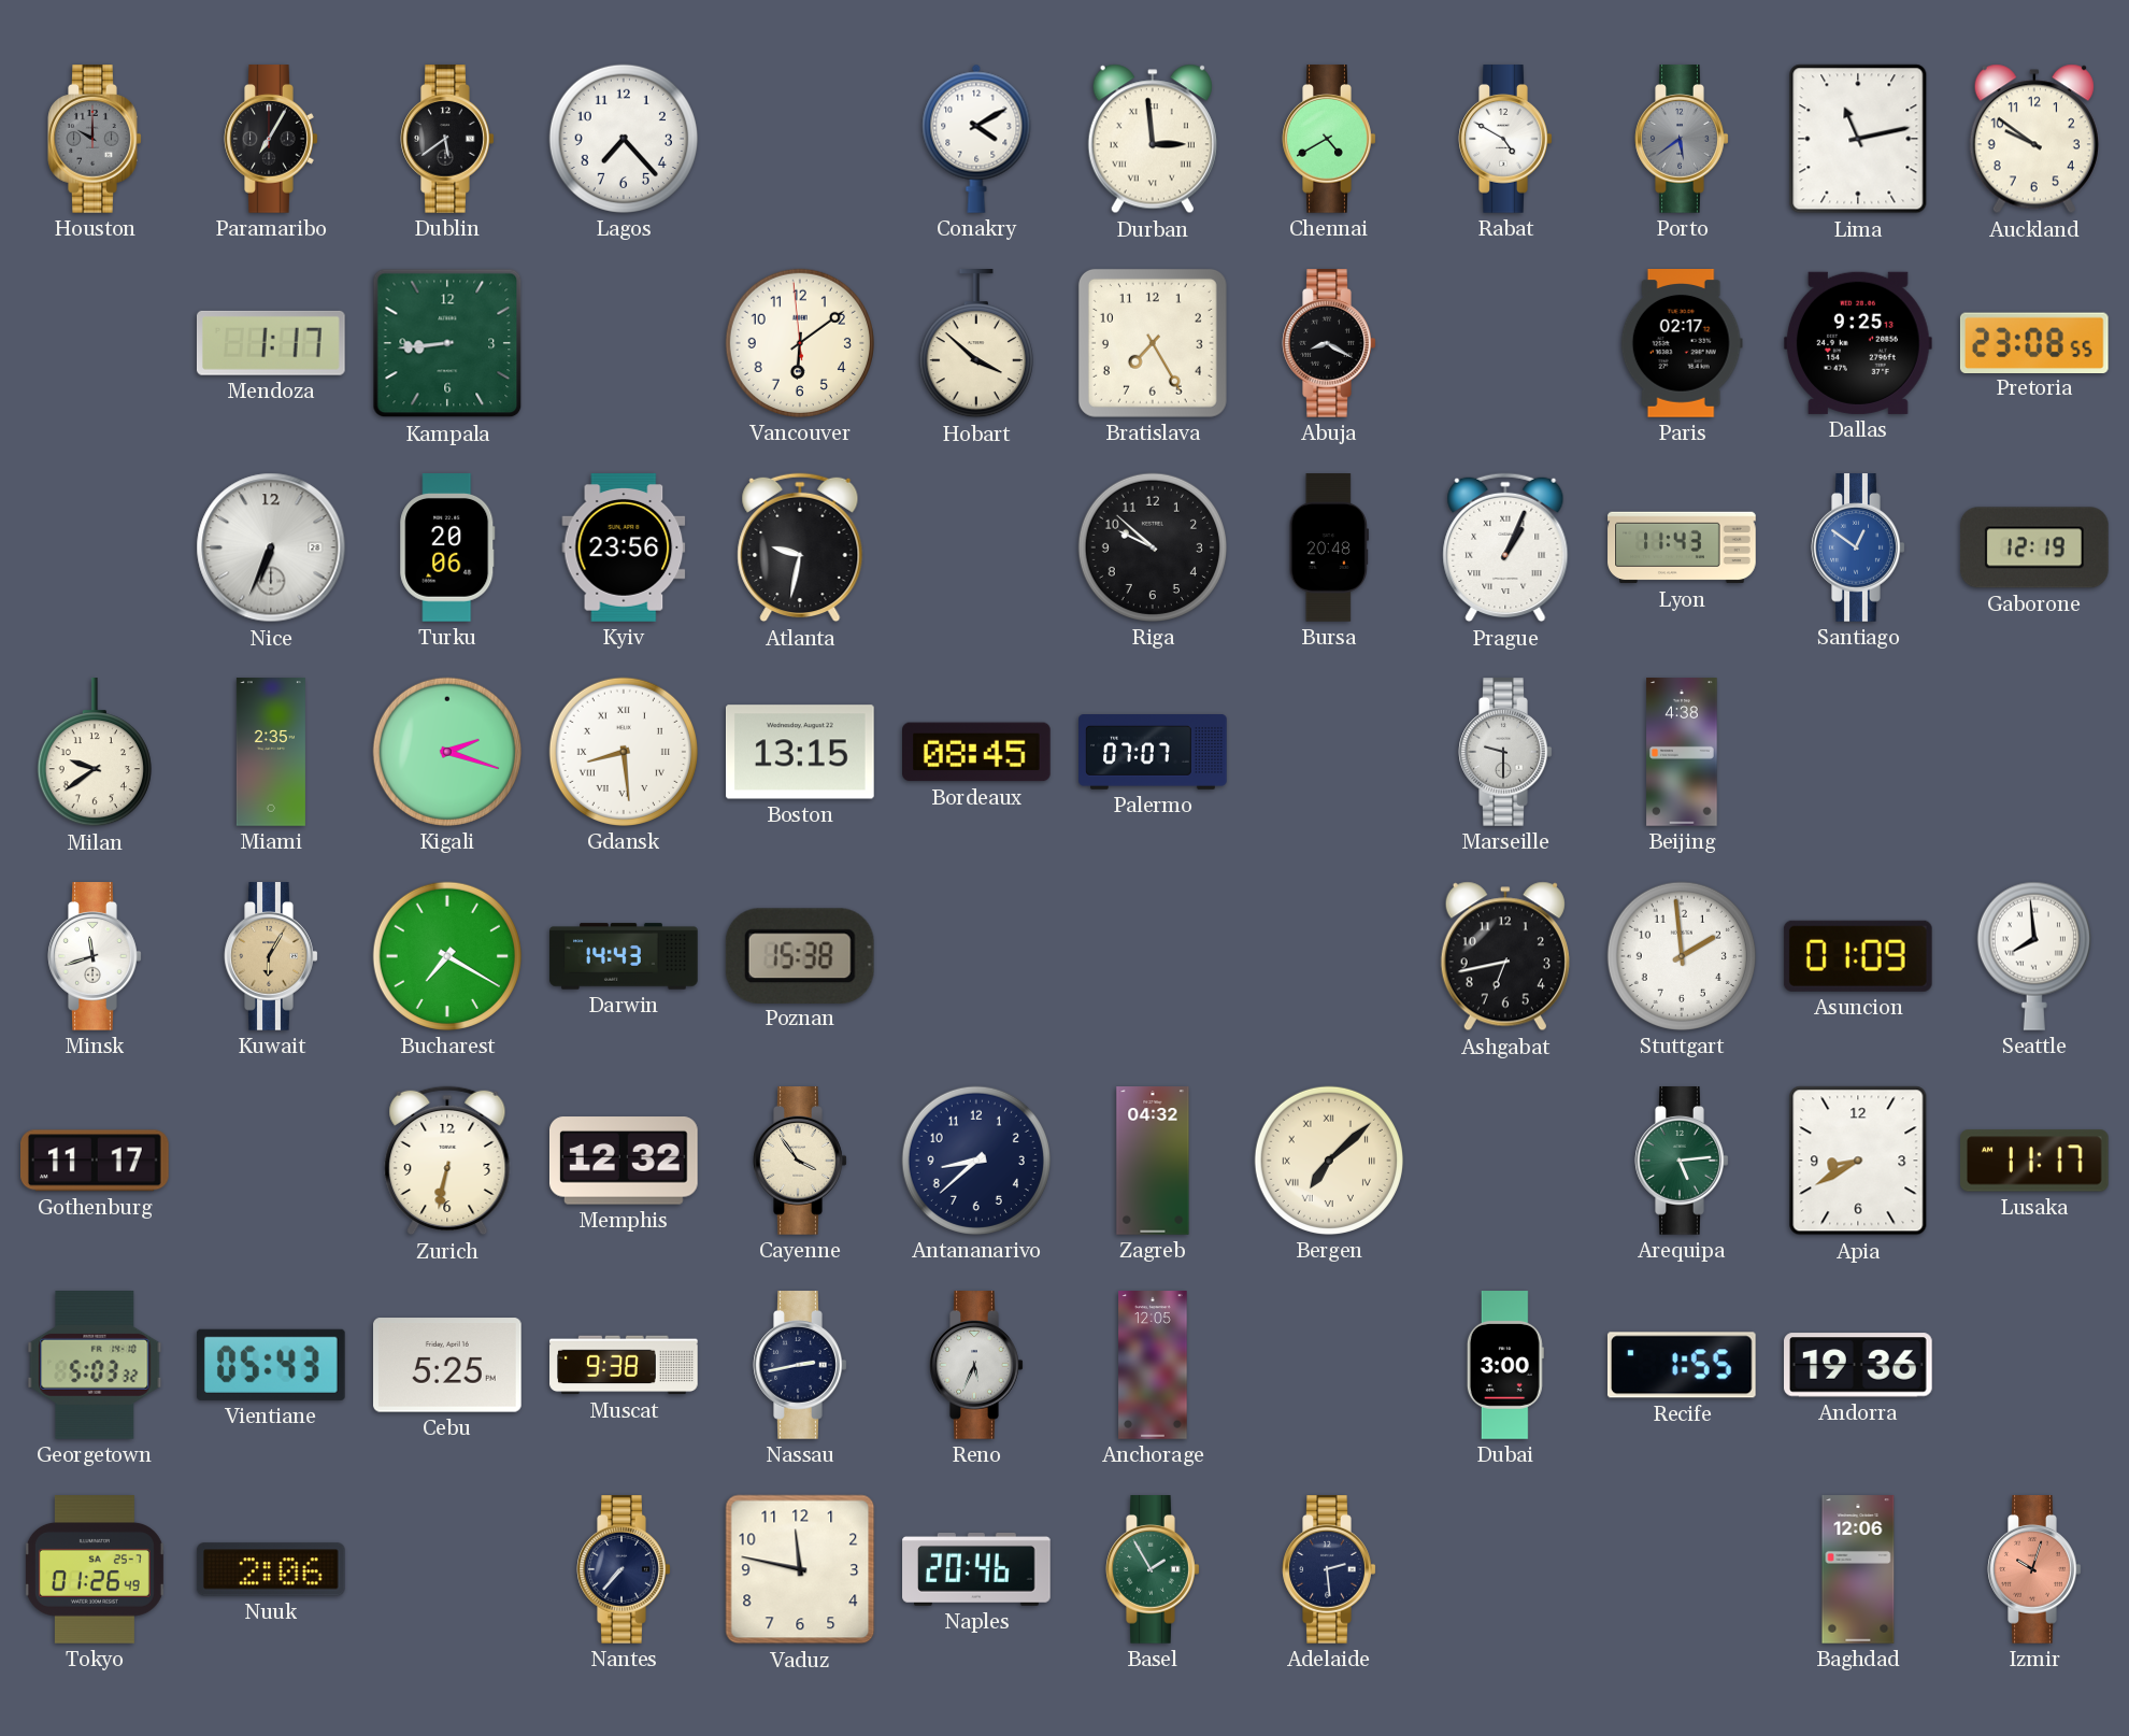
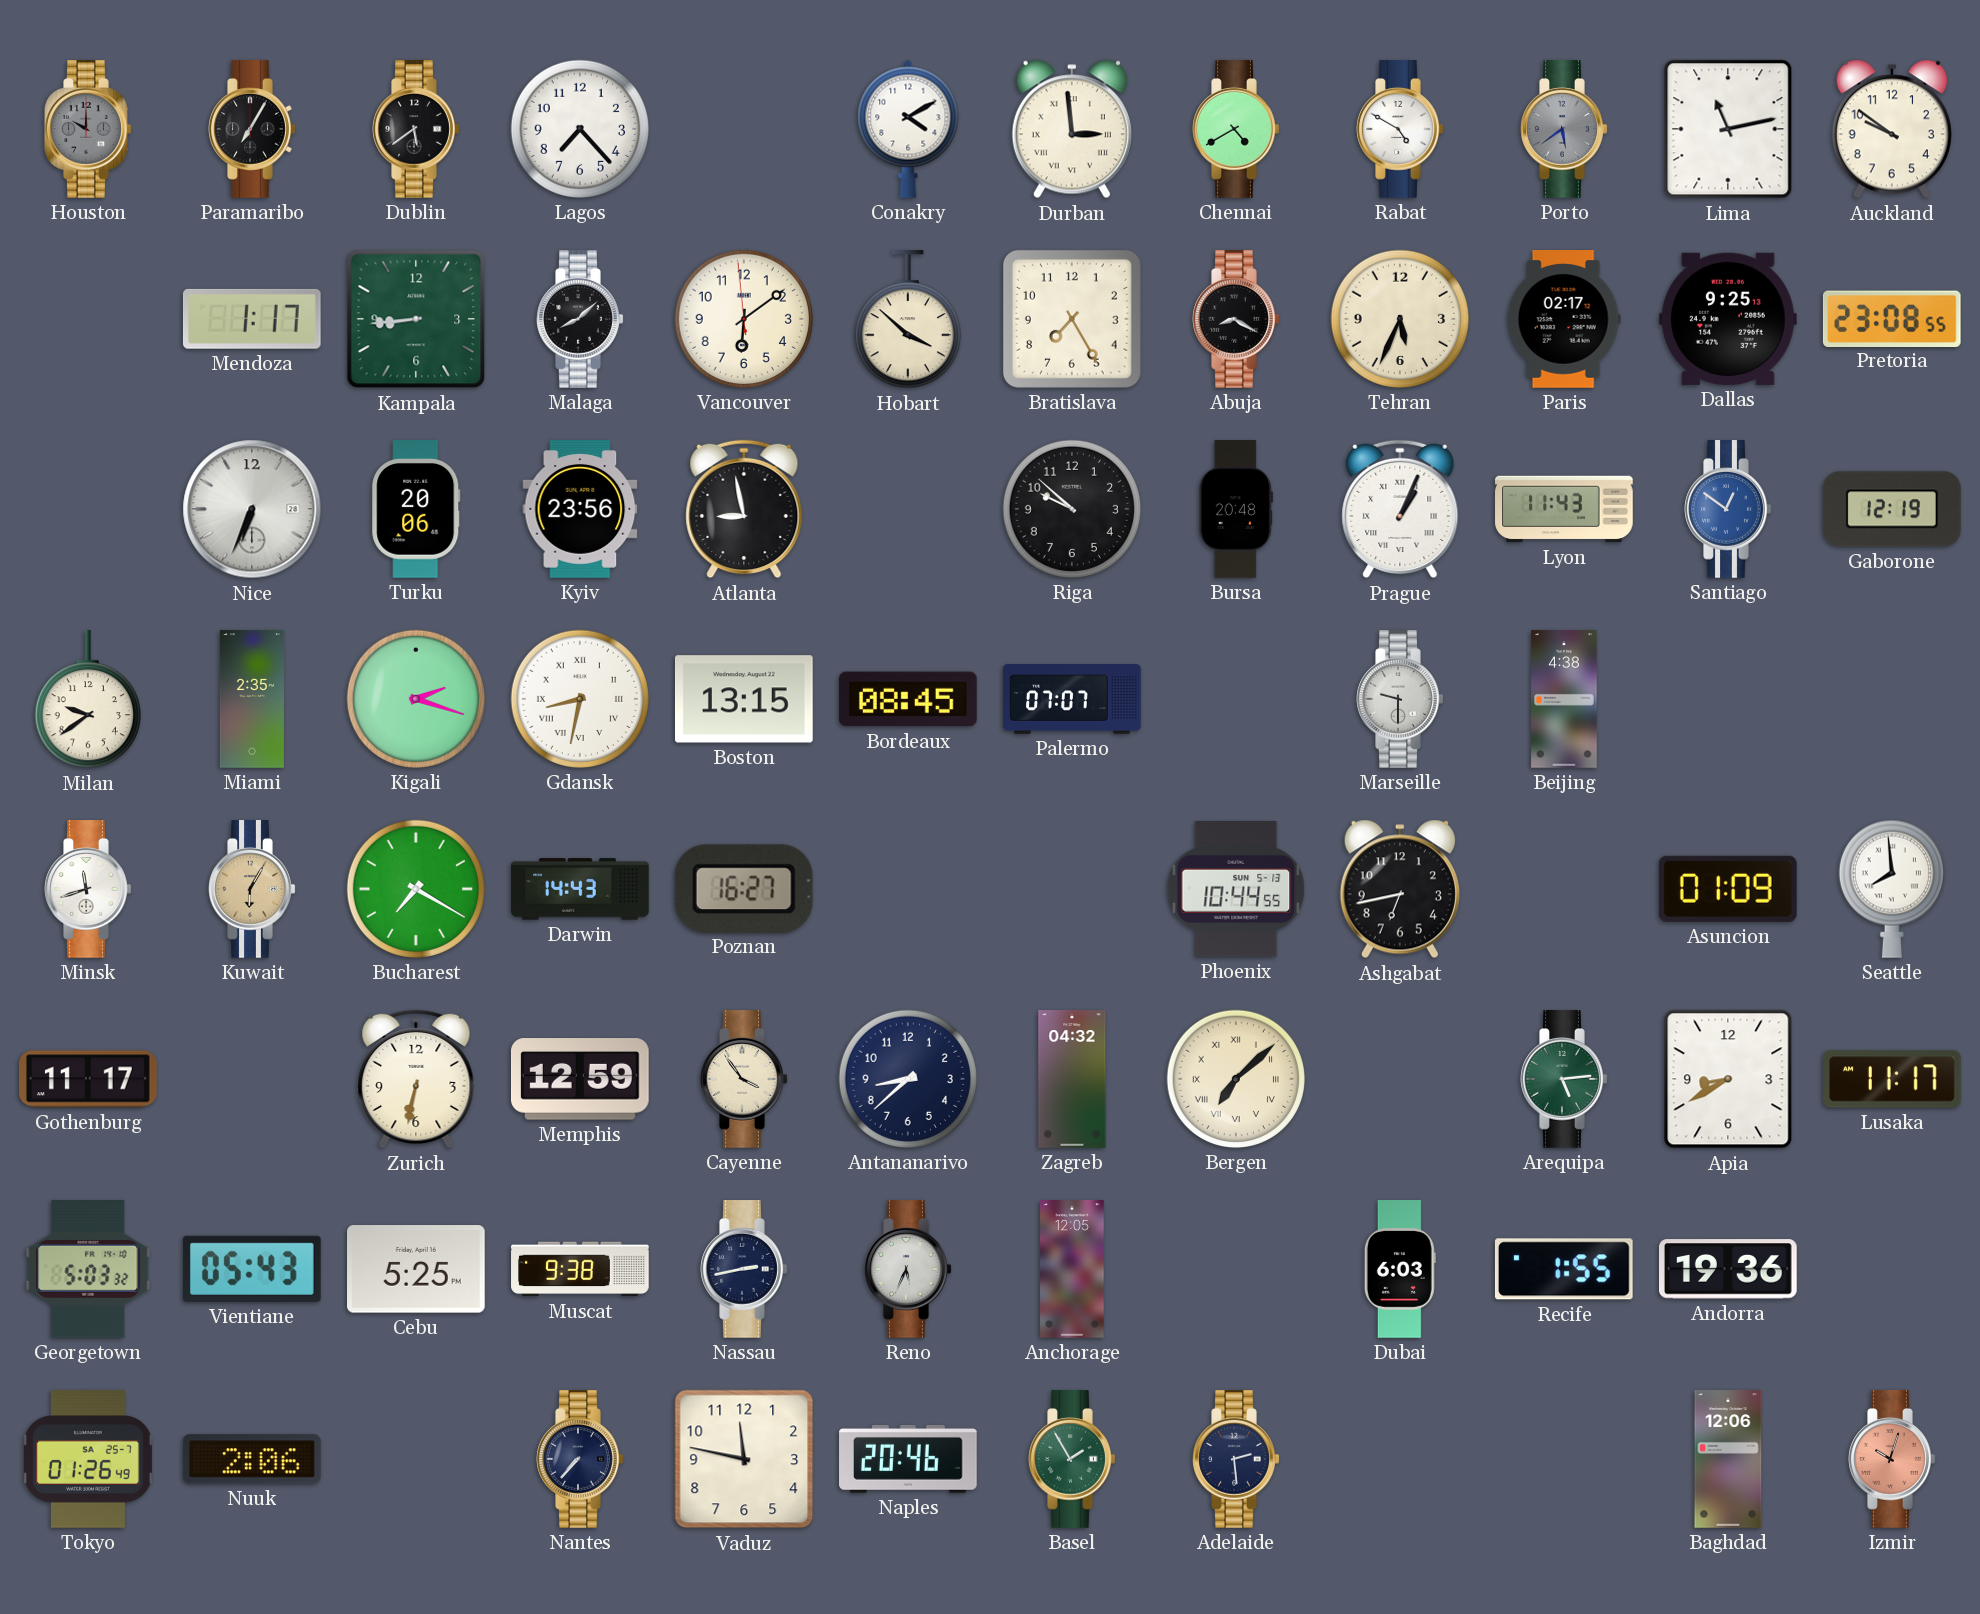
Malaga: none -> 8:08 (580, 319)
Tehran: none -> 5:34 (1400, 319)
Atlanta: 9:32 -> 8:58 (744, 509)
Gdansk: 8:29 -> 8:32 (580, 699)
Poznan: 15:38 -> 16:27 (744, 888)
Phoenix: none -> 10:44 (1236, 890)
Stuttgart: 1:59 -> none (1682, 956)
Memphis: 12:32 -> 12:59 (581, 1079)
Dubai: 3:00 -> 6:03 (1400, 1269)
